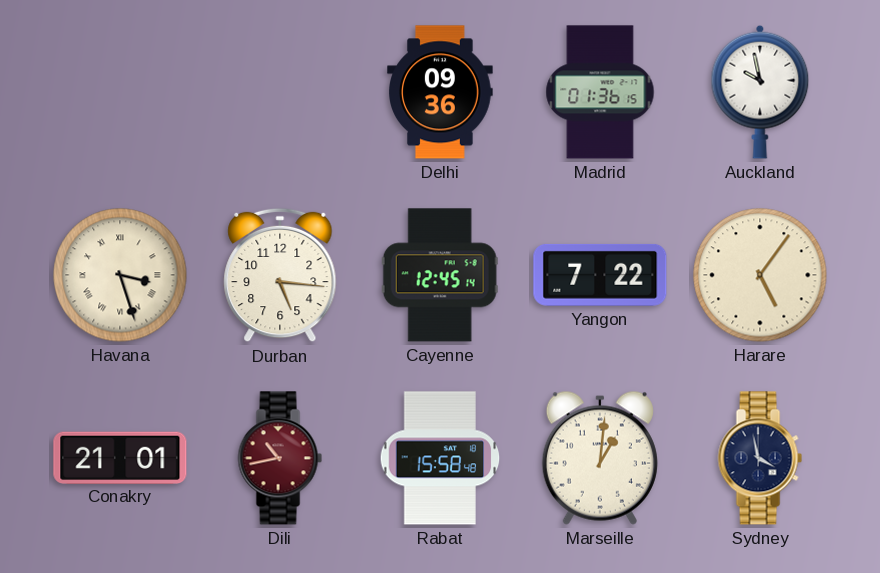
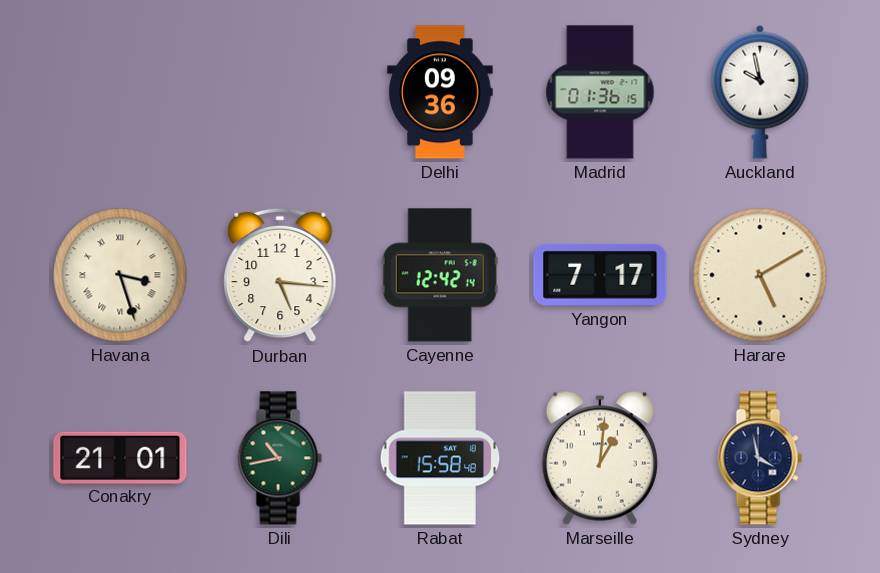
Cayenne: 12:45 -> 12:42 (440, 275)
Yangon: 7:22 -> 7:17 (600, 275)
Harare: 5:06 -> 5:10 (760, 275)
Dili dial: burgundy -> green (280, 458)
